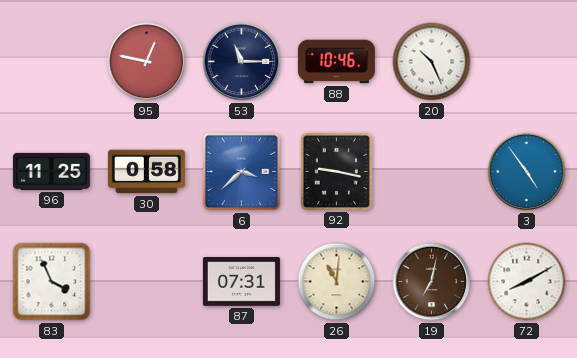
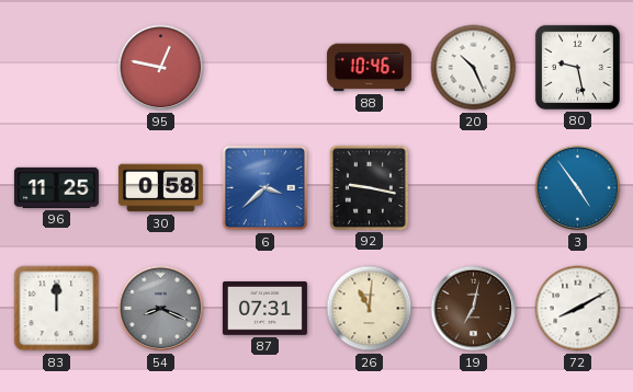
53: 11:15 -> none (242, 62)
80: none -> 9:28 (577, 67)
83: 3:56 -> 12:00 (57, 309)
54: none -> 8:19 (161, 309)
